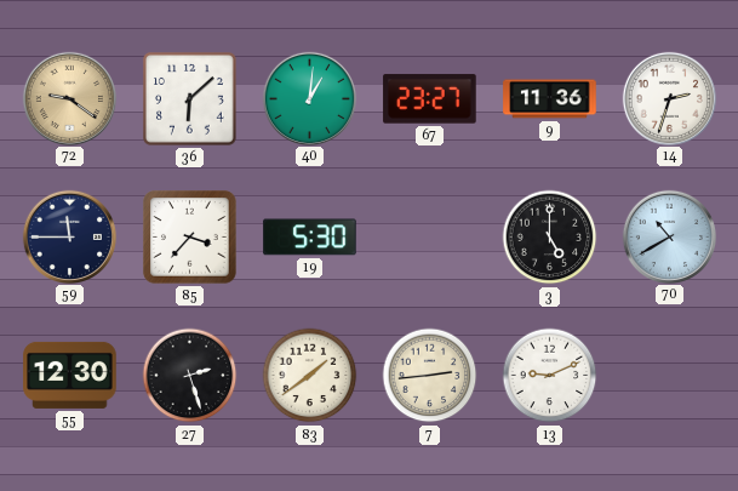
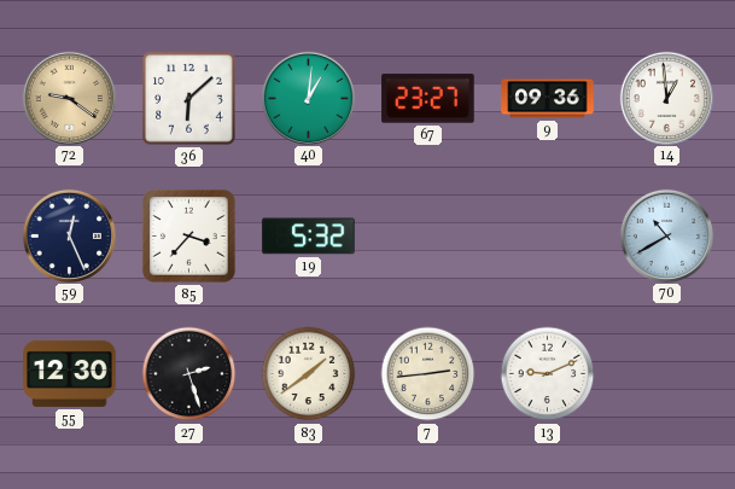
9: 11:36 -> 09:36 (548, 99)
14: 2:33 -> 12:59 (666, 98)
59: 11:45 -> 12:26 (69, 235)
19: 5:30 -> 5:32 (309, 237)
3: 5:00 -> none (550, 238)
